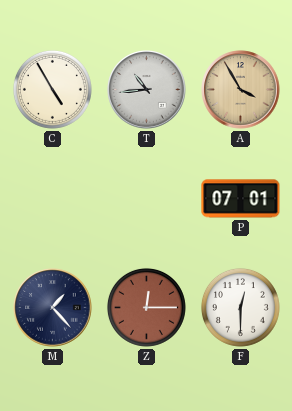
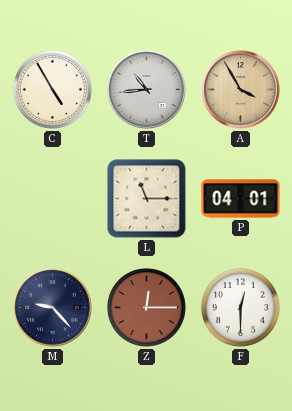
L: none -> 11:15 (147, 199)
P: 07:01 -> 04:01 (241, 199)
M: 1:23 -> 9:23 (53, 308)
